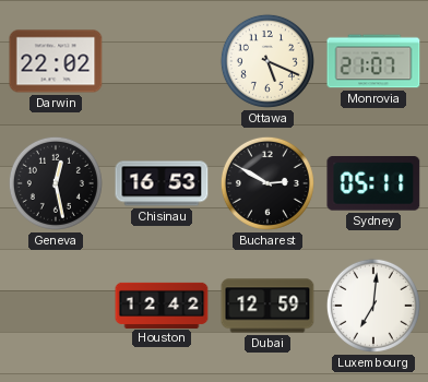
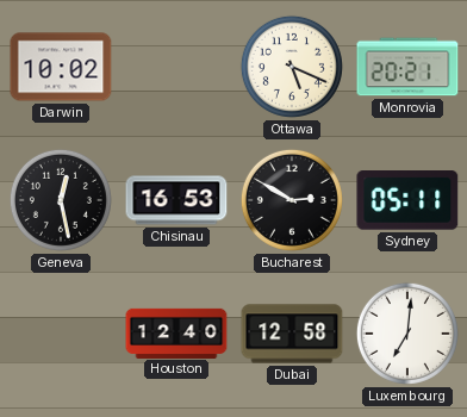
Darwin: 22:02 -> 10:02 (61, 67)
Monrovia: 21:07 -> 20:21 (407, 67)
Houston: 12:42 -> 12:40 (176, 332)
Dubai: 12:59 -> 12:58 (292, 334)
